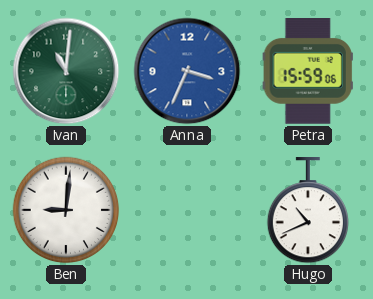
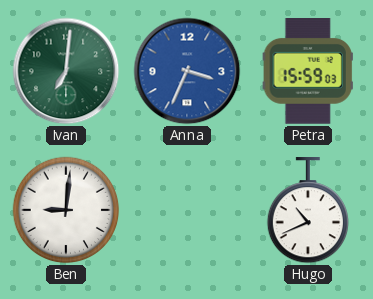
Ivan: 11:01 -> 7:01 (66, 71)
Petra: 15:59:06 -> 15:59:03 (308, 72)
